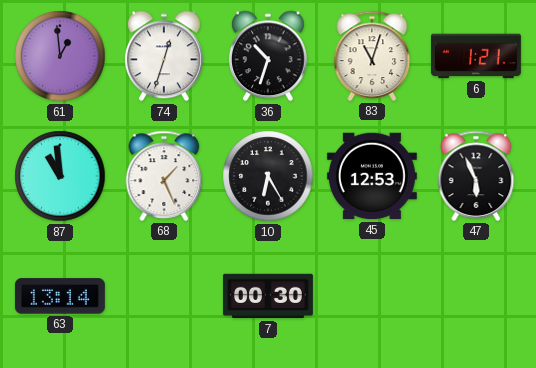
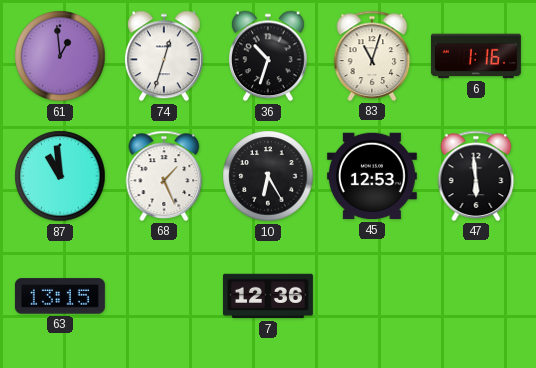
6: 1:21 -> 1:16 (476, 56)
47: 5:56 -> 5:59 (476, 176)
63: 13:14 -> 13:15 (60, 296)
7: 00:30 -> 12:36 (268, 296)
